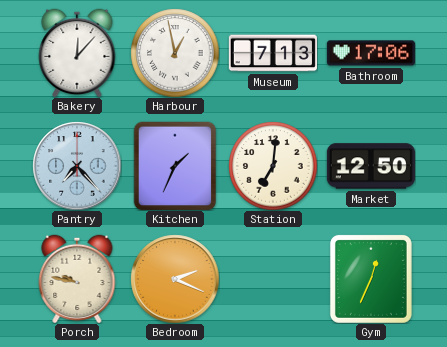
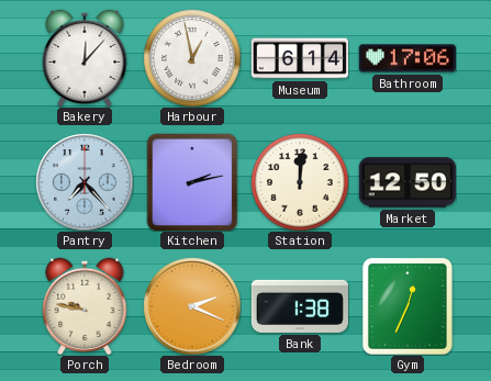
Museum: 7:13 -> 6:14 (300, 58)
Kitchen: 1:34 -> 2:13 (192, 182)
Station: 7:01 -> 12:01 (300, 182)
Bank: none -> 1:38 (300, 306)
